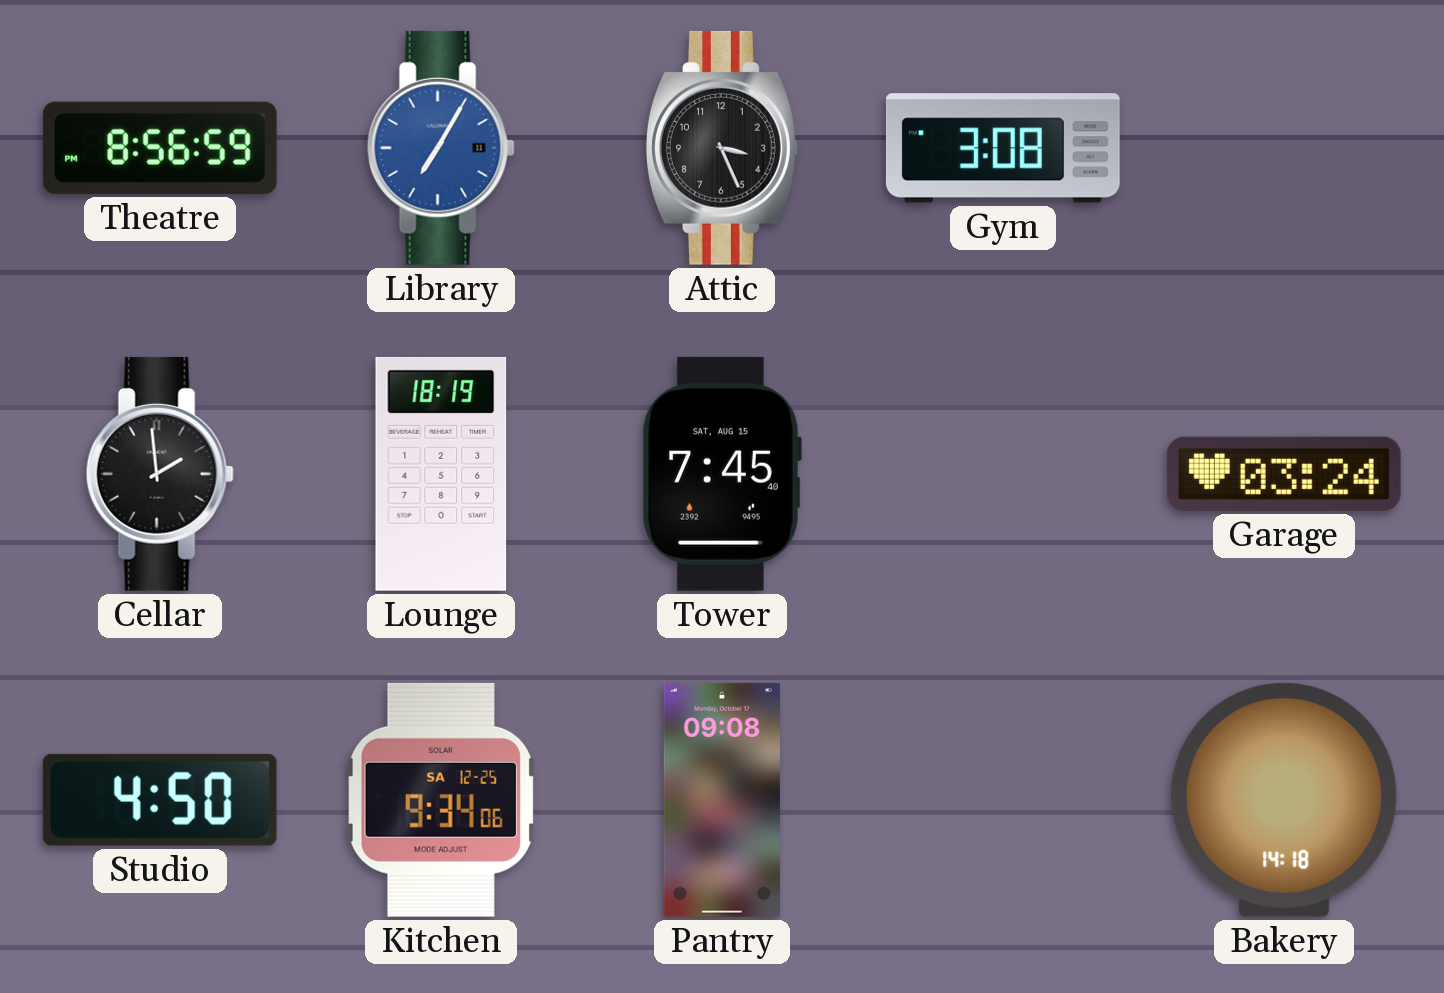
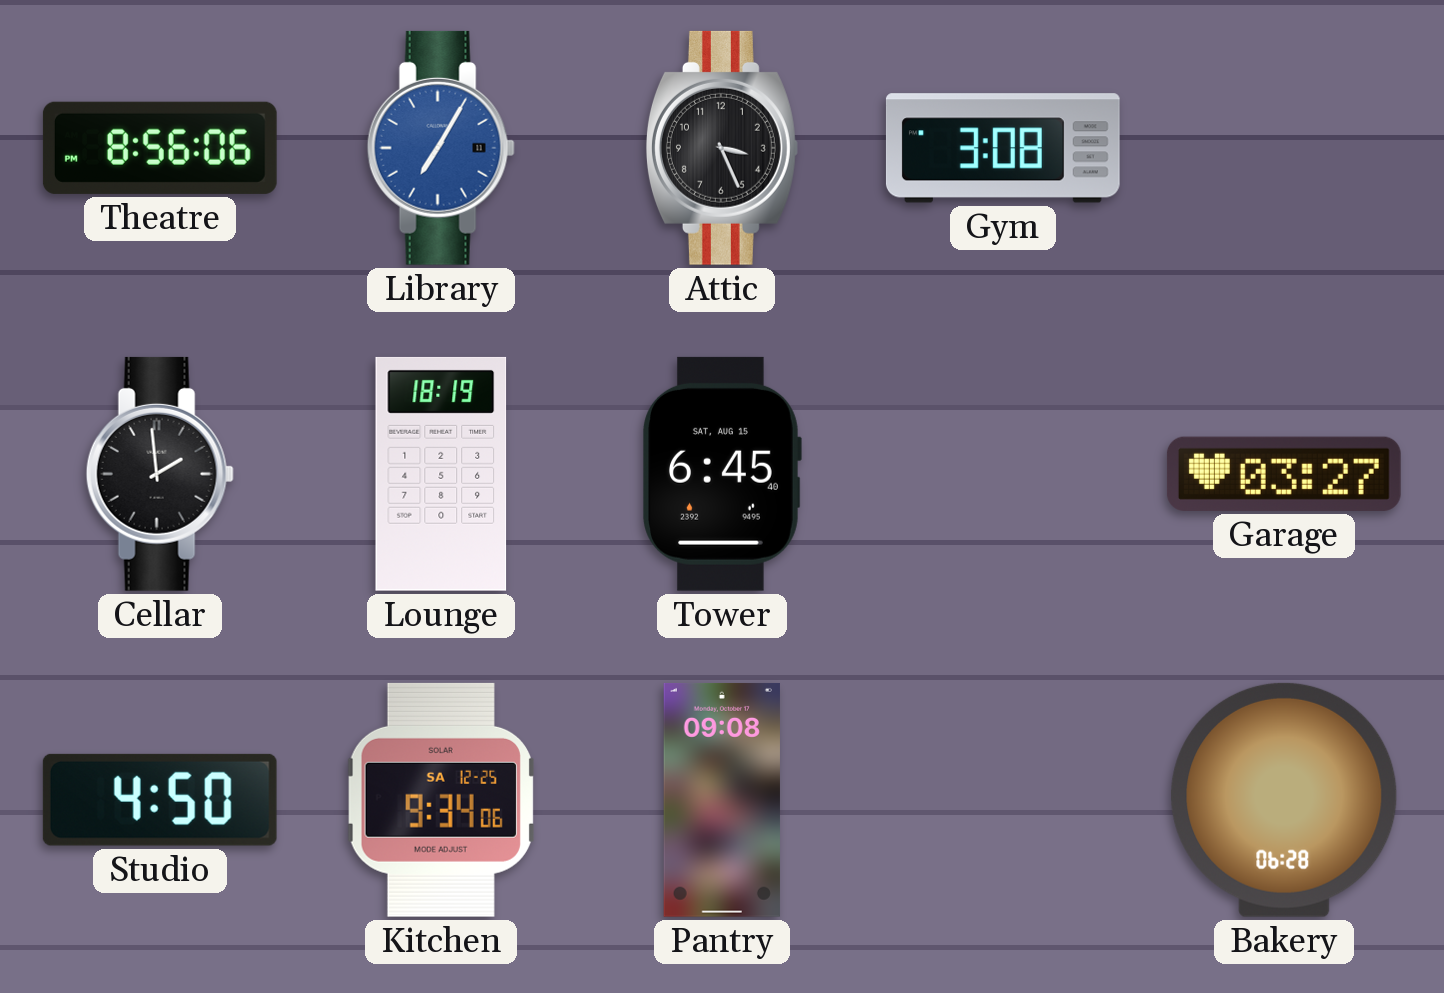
Theatre: 8:56:59 -> 8:56:06 (160, 148)
Tower: 7:45 -> 6:45 (722, 474)
Garage: 03:24 -> 03:27 (1284, 474)
Bakery: 14:18 -> 06:28 (1284, 800)
